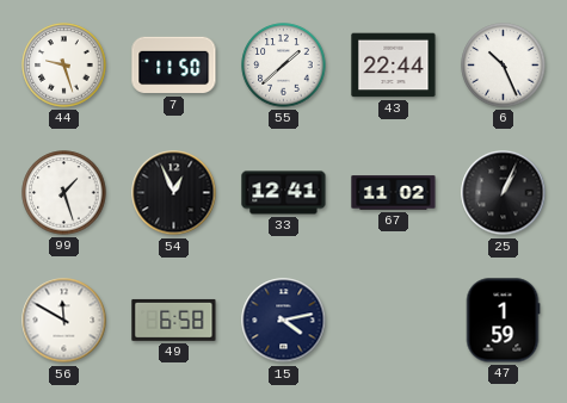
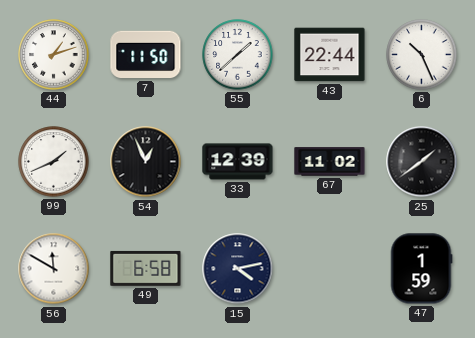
44: 9:27 -> 1:12 (54, 55)
99: 1:27 -> 1:41 (54, 162)
33: 12:41 -> 12:39 (238, 162)
25: 1:04 -> 1:39 (422, 162)
